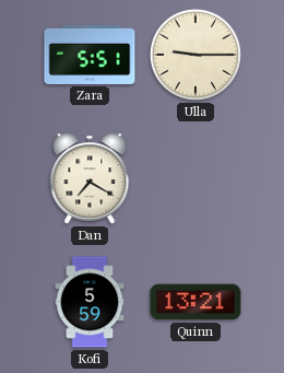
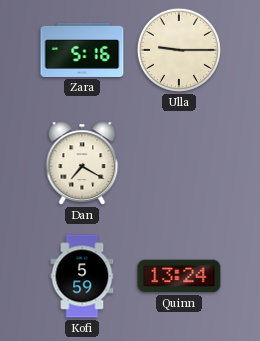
Zara: 5:51 -> 5:16 (82, 50)
Quinn: 13:21 -> 13:24 (179, 276)
